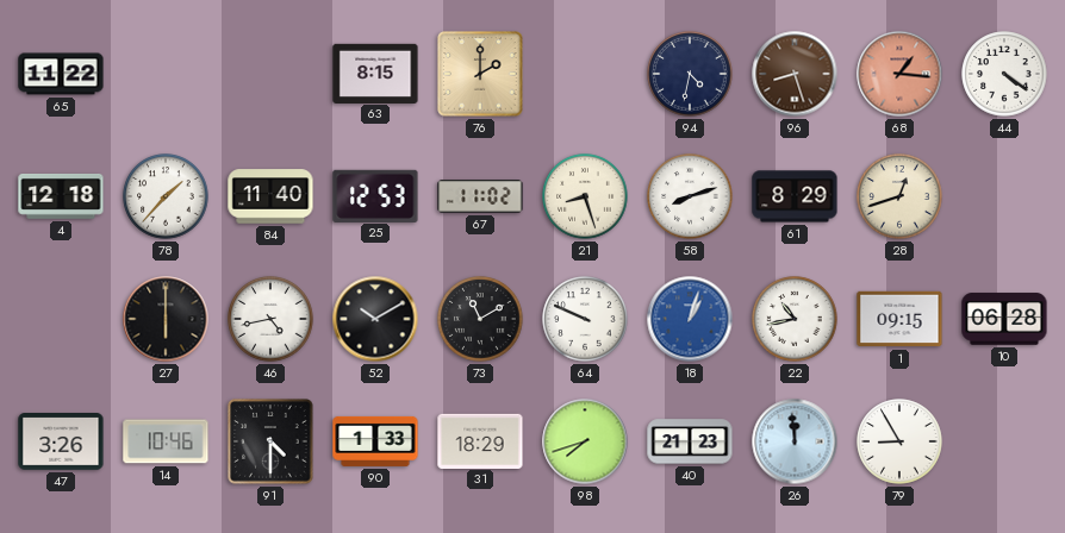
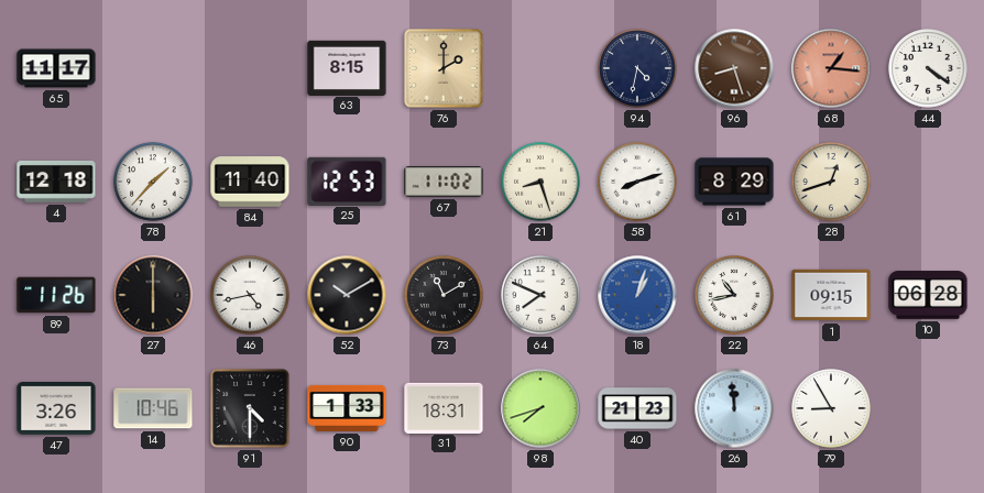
65: 11:22 -> 11:17 (56, 68)
89: none -> 11:26 (56, 295)
64: 9:49 -> 7:49 (540, 295)
31: 18:29 -> 18:31 (444, 407)
